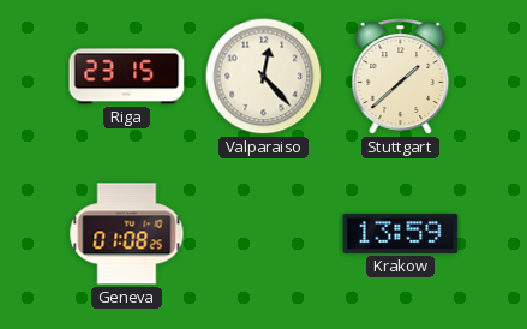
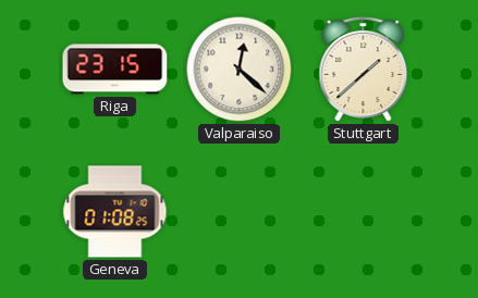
Valparaiso: 12:23 -> 12:22 (240, 70)
Krakow: 13:59 -> none (401, 233)
